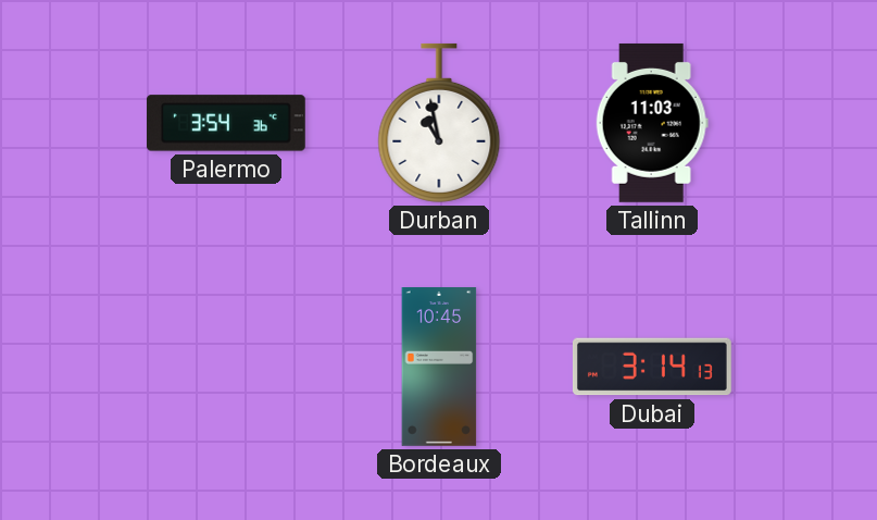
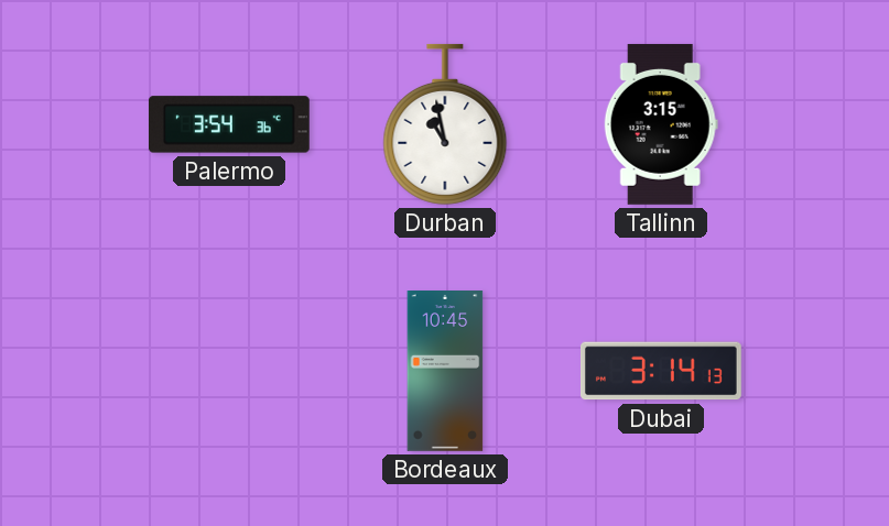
Tallinn: 11:03 -> 3:15 (661, 124)
